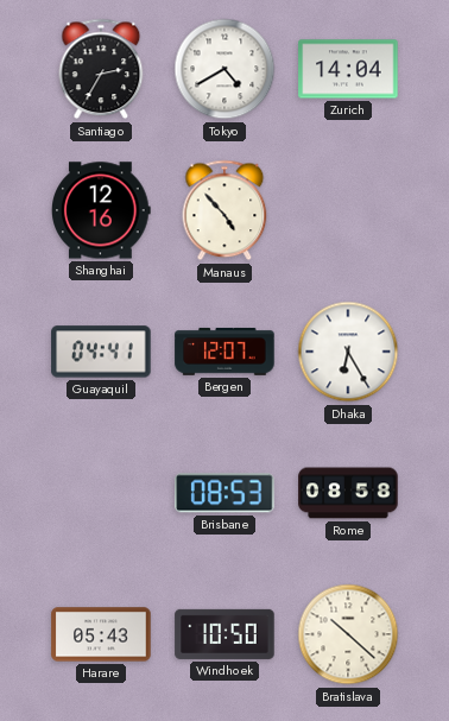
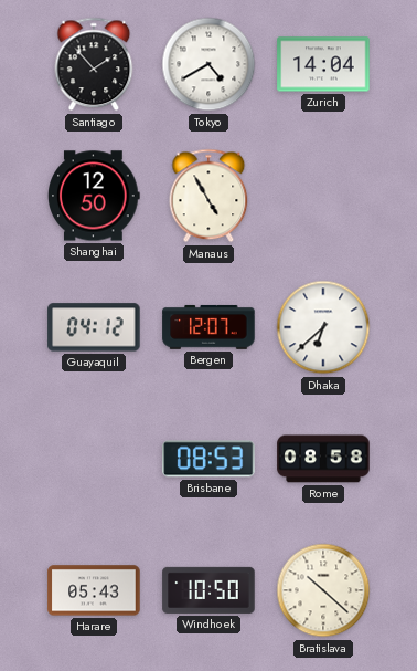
Santiago: 2:35 -> 1:53 (94, 64)
Shanghai: 12:16 -> 12:50 (94, 196)
Manaus: 4:53 -> 4:55 (209, 196)
Guayaquil: 04:41 -> 04:12 (94, 327)
Dhaka: 6:25 -> 6:38 (323, 327)
